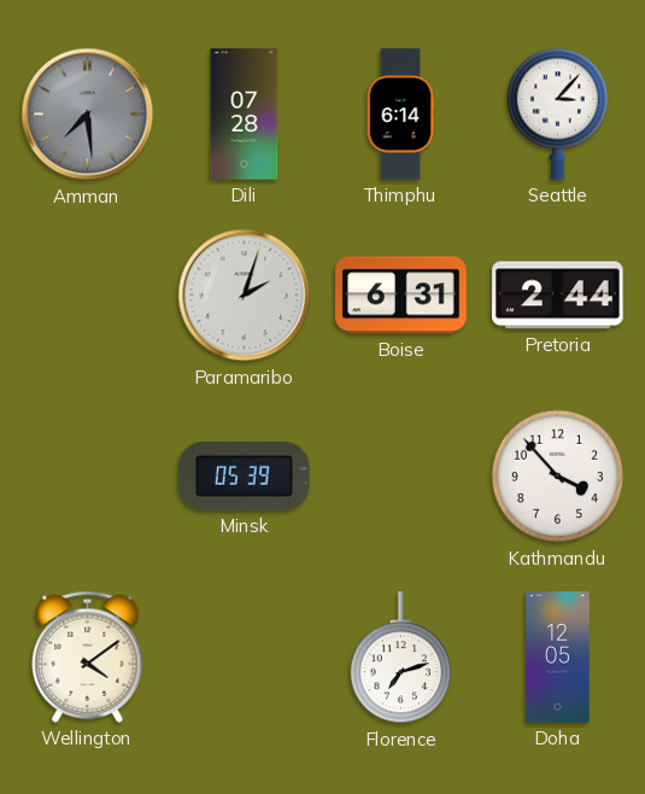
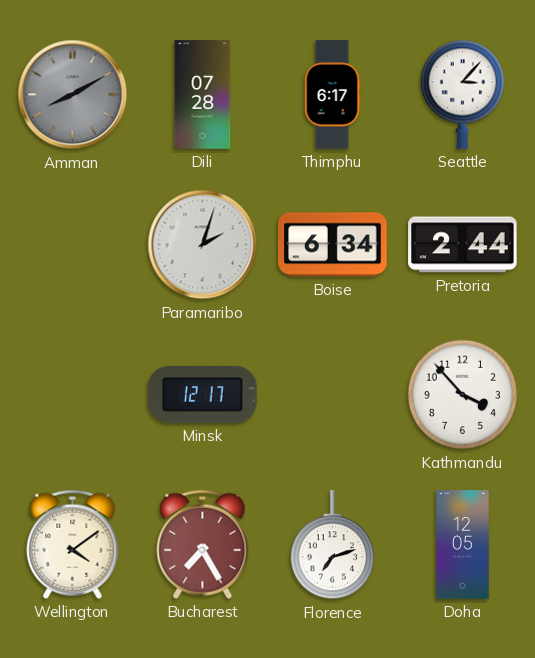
Amman: 7:29 -> 8:10 (73, 95)
Thimphu: 6:14 -> 6:17 (332, 95)
Boise: 6:31 -> 6:34 (333, 245)
Minsk: 05:39 -> 12:17 (203, 394)
Bucharest: none -> 7:25 (203, 544)
